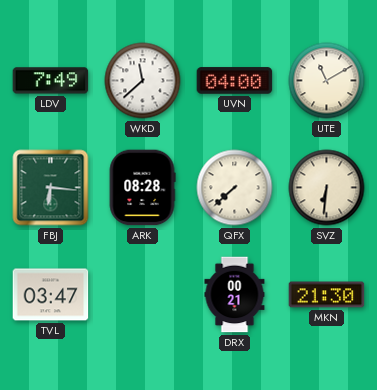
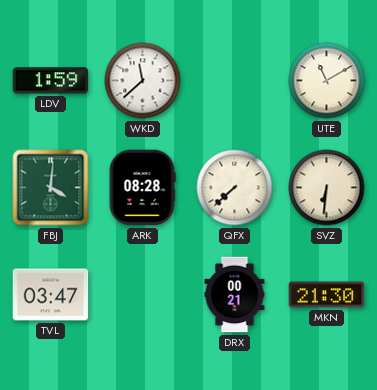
LDV: 7:49 -> 1:59 (51, 81)
UVN: 04:00 -> none (235, 81)
FBJ: 6:16 -> 4:01 (51, 188)
